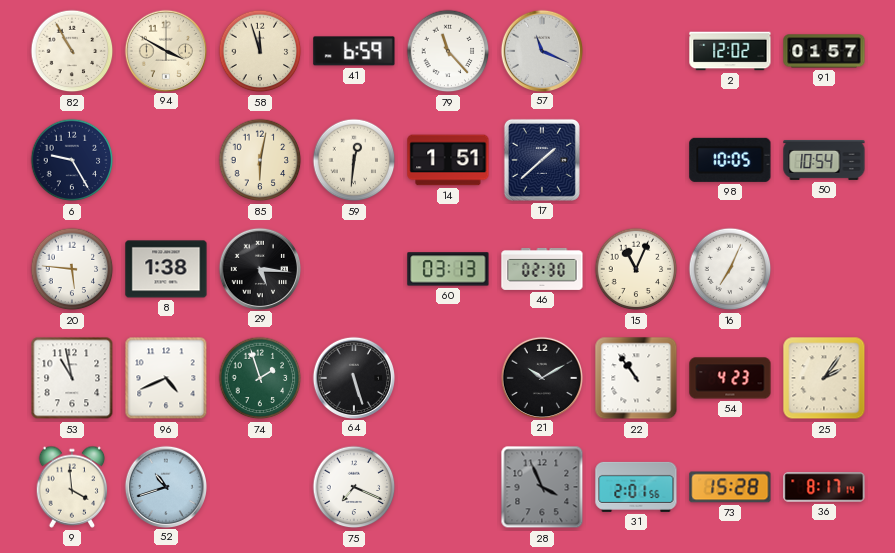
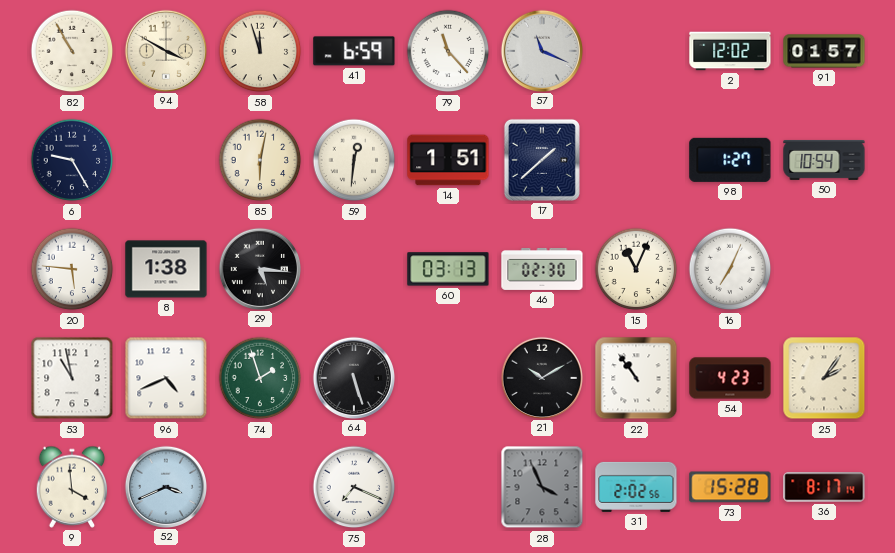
98: 10:05 -> 1:27 (730, 160)
52: 10:42 -> 3:41 (165, 486)
31: 2:01 -> 2:02 (636, 487)
